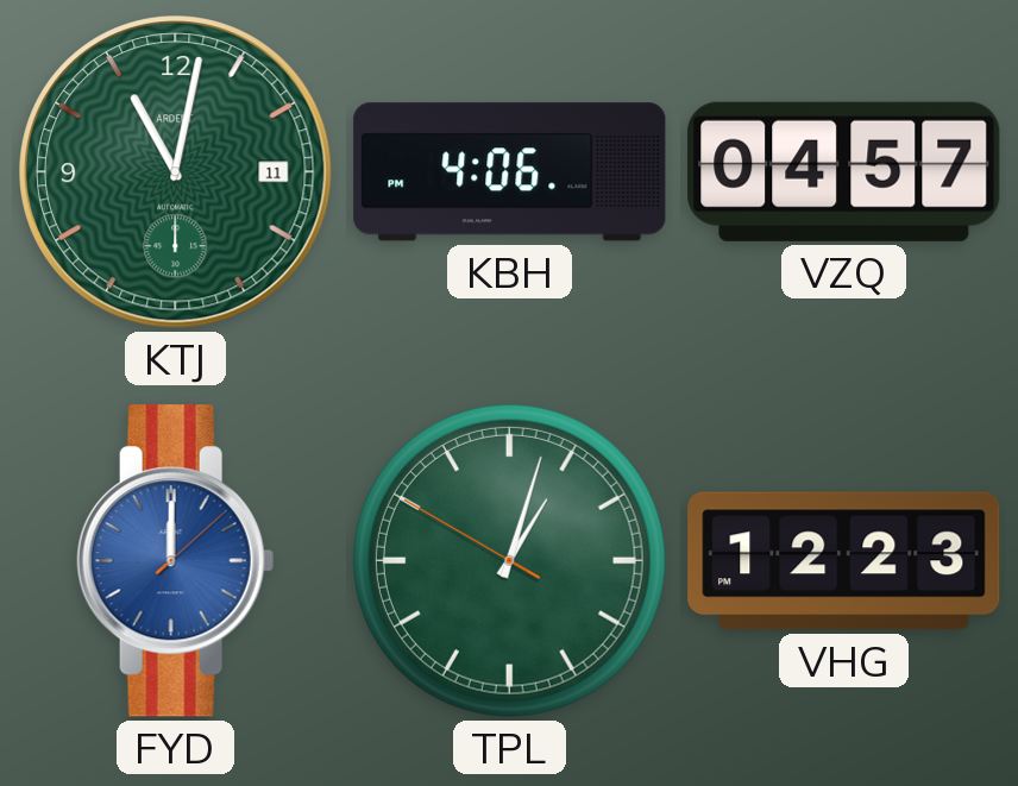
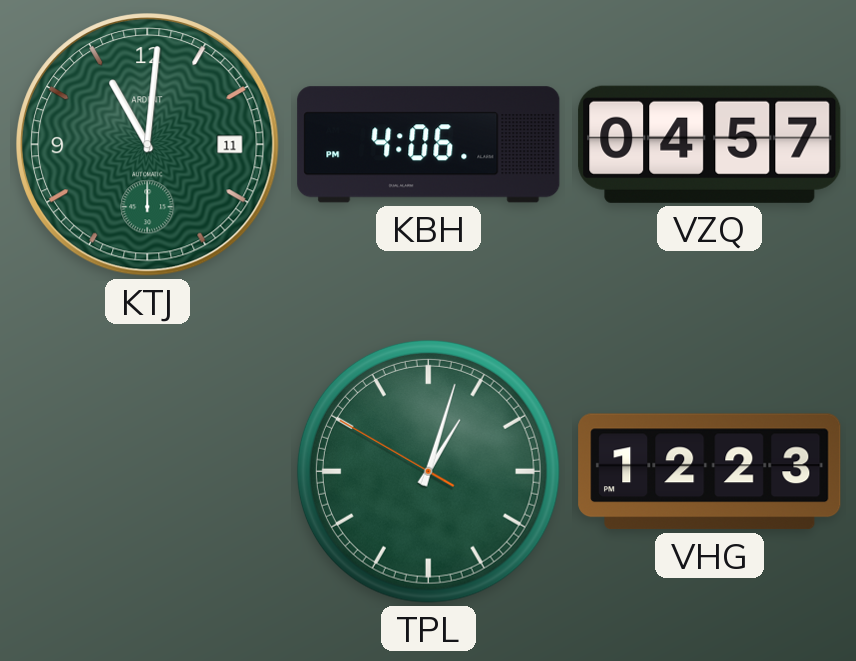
KTJ: 11:02 -> 11:01 (148, 145)
FYD: 12:00 -> none (175, 561)
